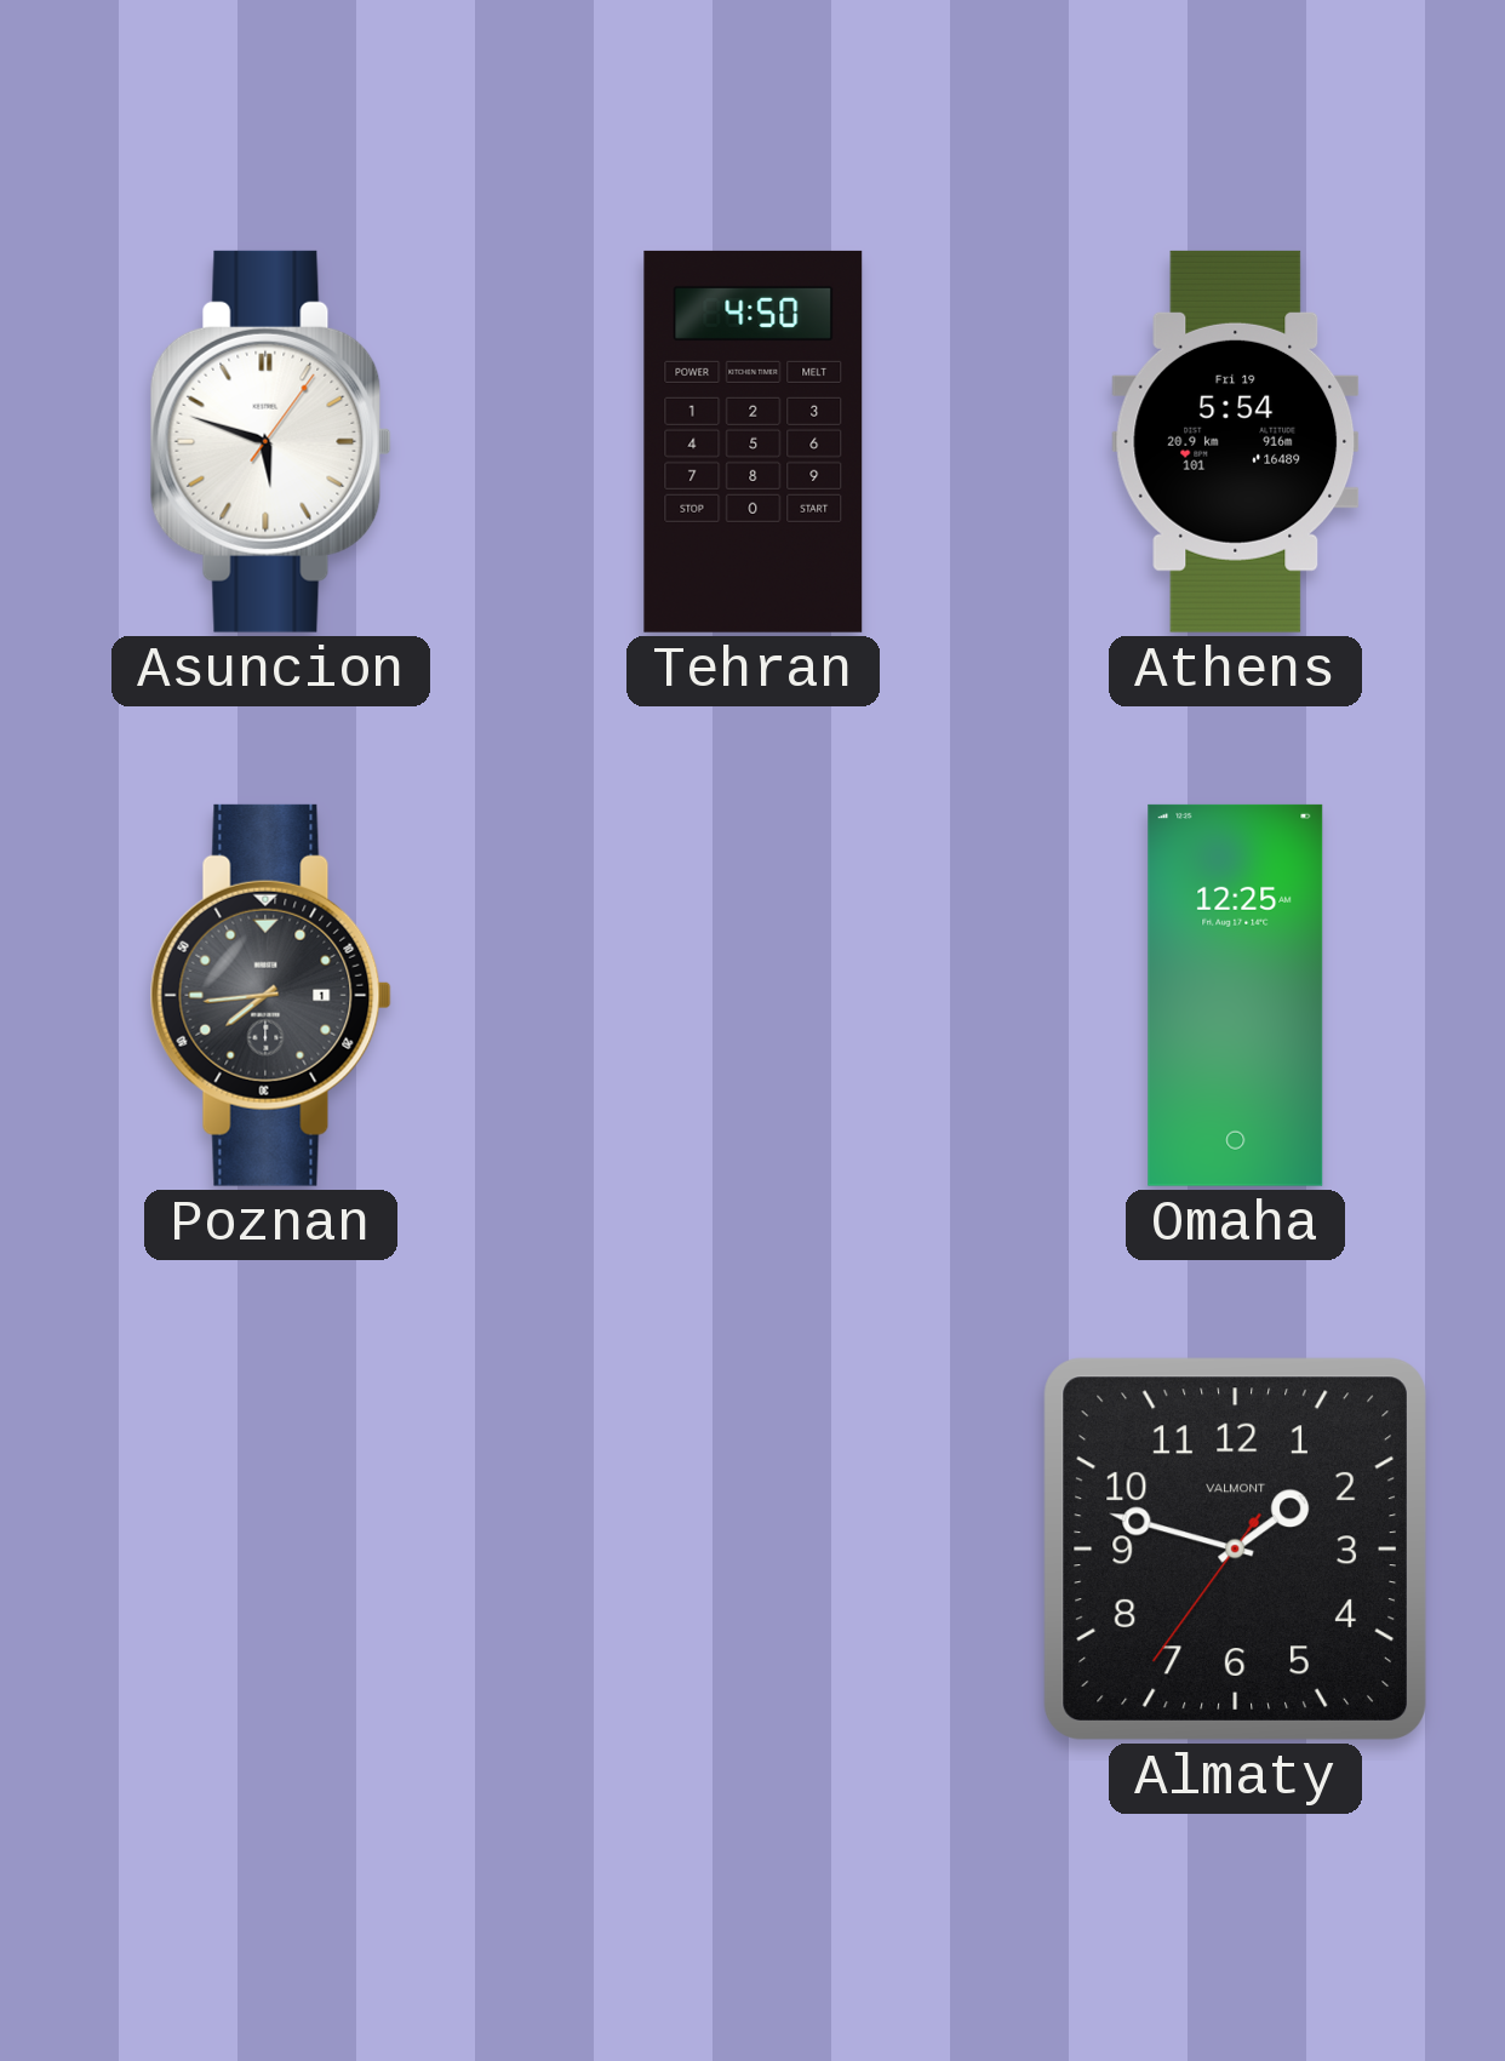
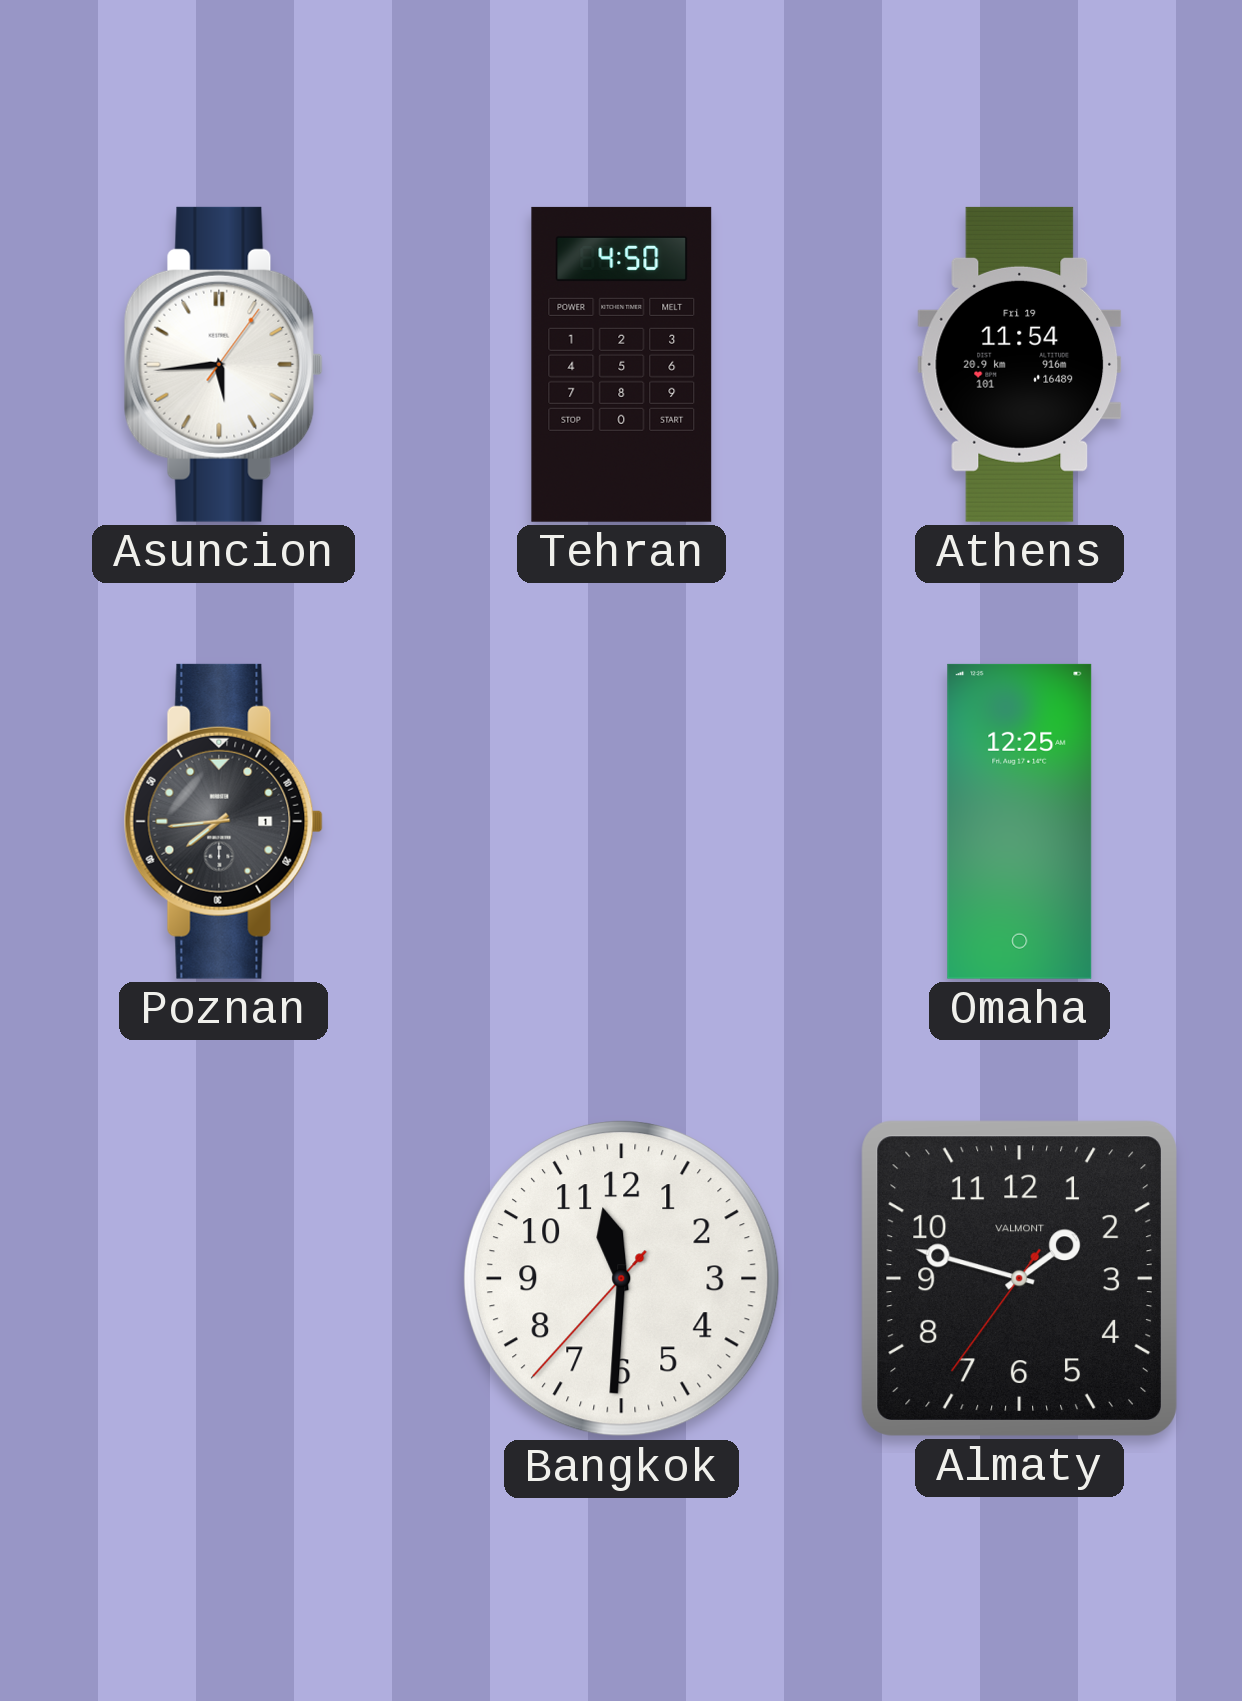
Asuncion: 5:48 -> 5:44 (223, 364)
Athens: 5:54 -> 11:54 (1020, 364)
Bangkok: none -> 11:30 (622, 1279)
